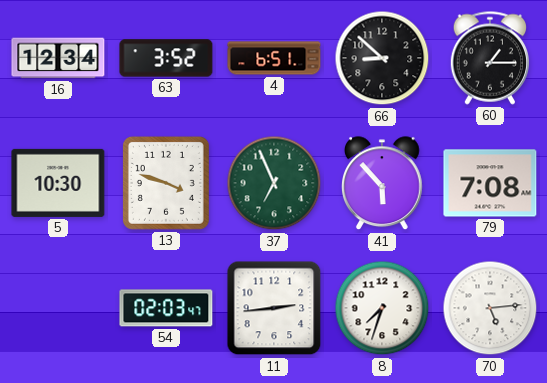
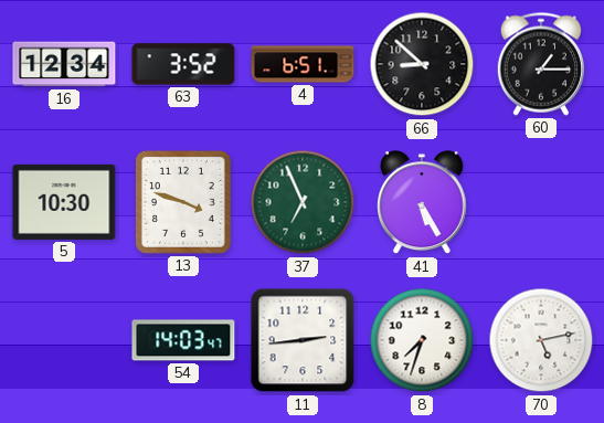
41: 5:53 -> 5:25 (423, 203)
79: 7:08 -> none (490, 183)
54: 02:03 -> 14:03 (183, 340)
70: 5:14 -> 5:13 (541, 340)
